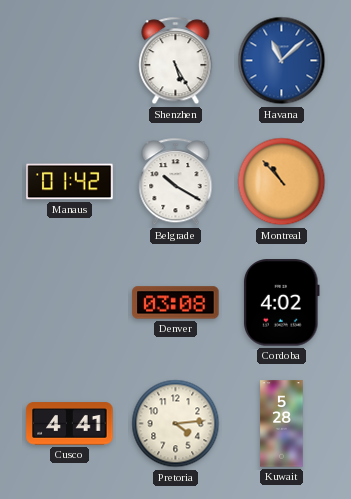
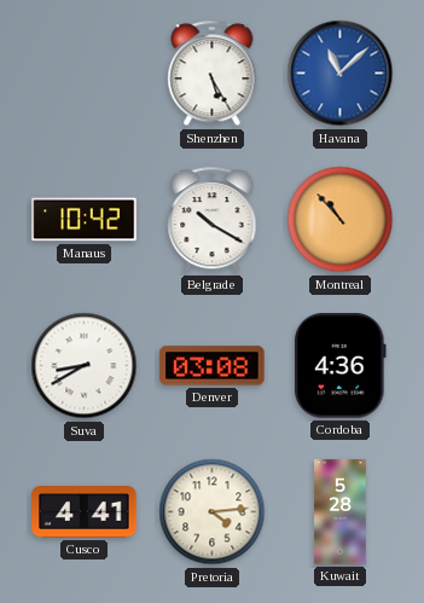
Manaus: 01:42 -> 10:42 (85, 220)
Suva: none -> 8:40 (85, 366)
Cordoba: 4:02 -> 4:36 (339, 366)
